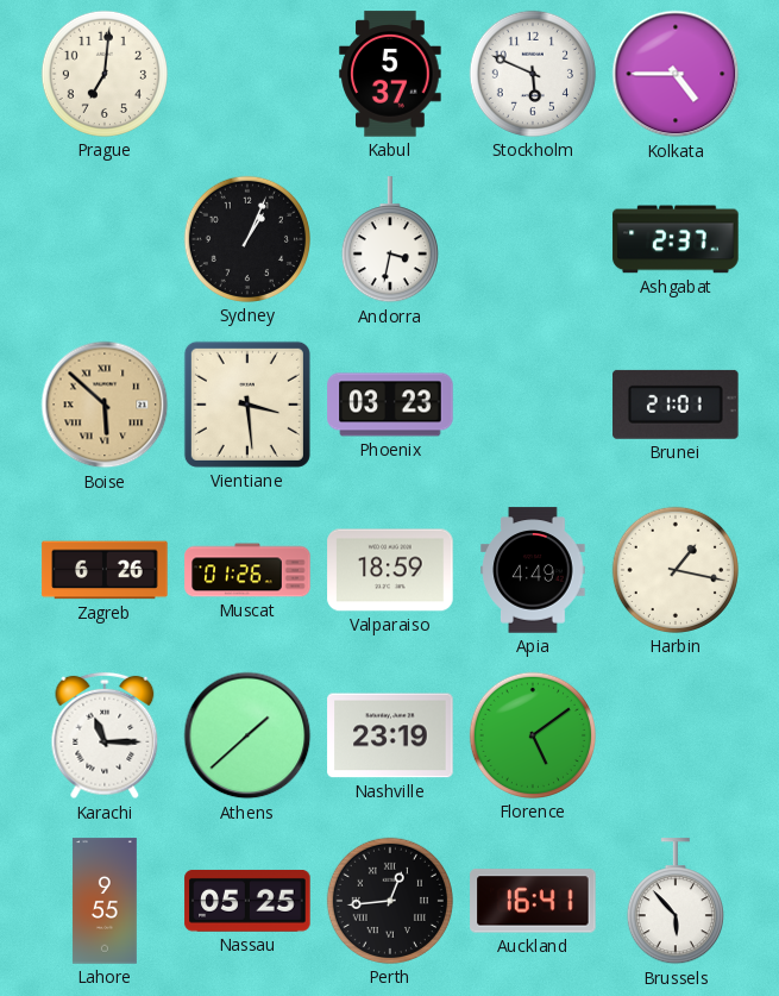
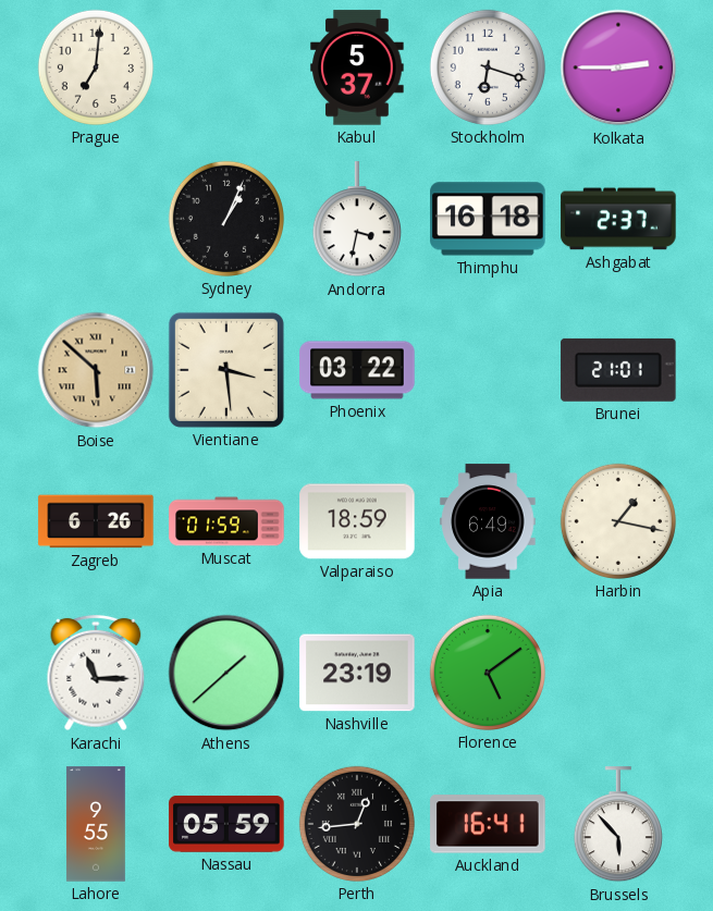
Stockholm: 5:49 -> 6:18 (488, 67)
Kolkata: 4:45 -> 2:45 (618, 67)
Thimphu: none -> 16:18 (488, 219)
Phoenix: 03:23 -> 03:22 (357, 370)
Muscat: 01:26 -> 01:59 (226, 521)
Apia: 4:49 -> 6:49 (488, 521)
Nassau: 05:25 -> 05:59 (226, 824)
